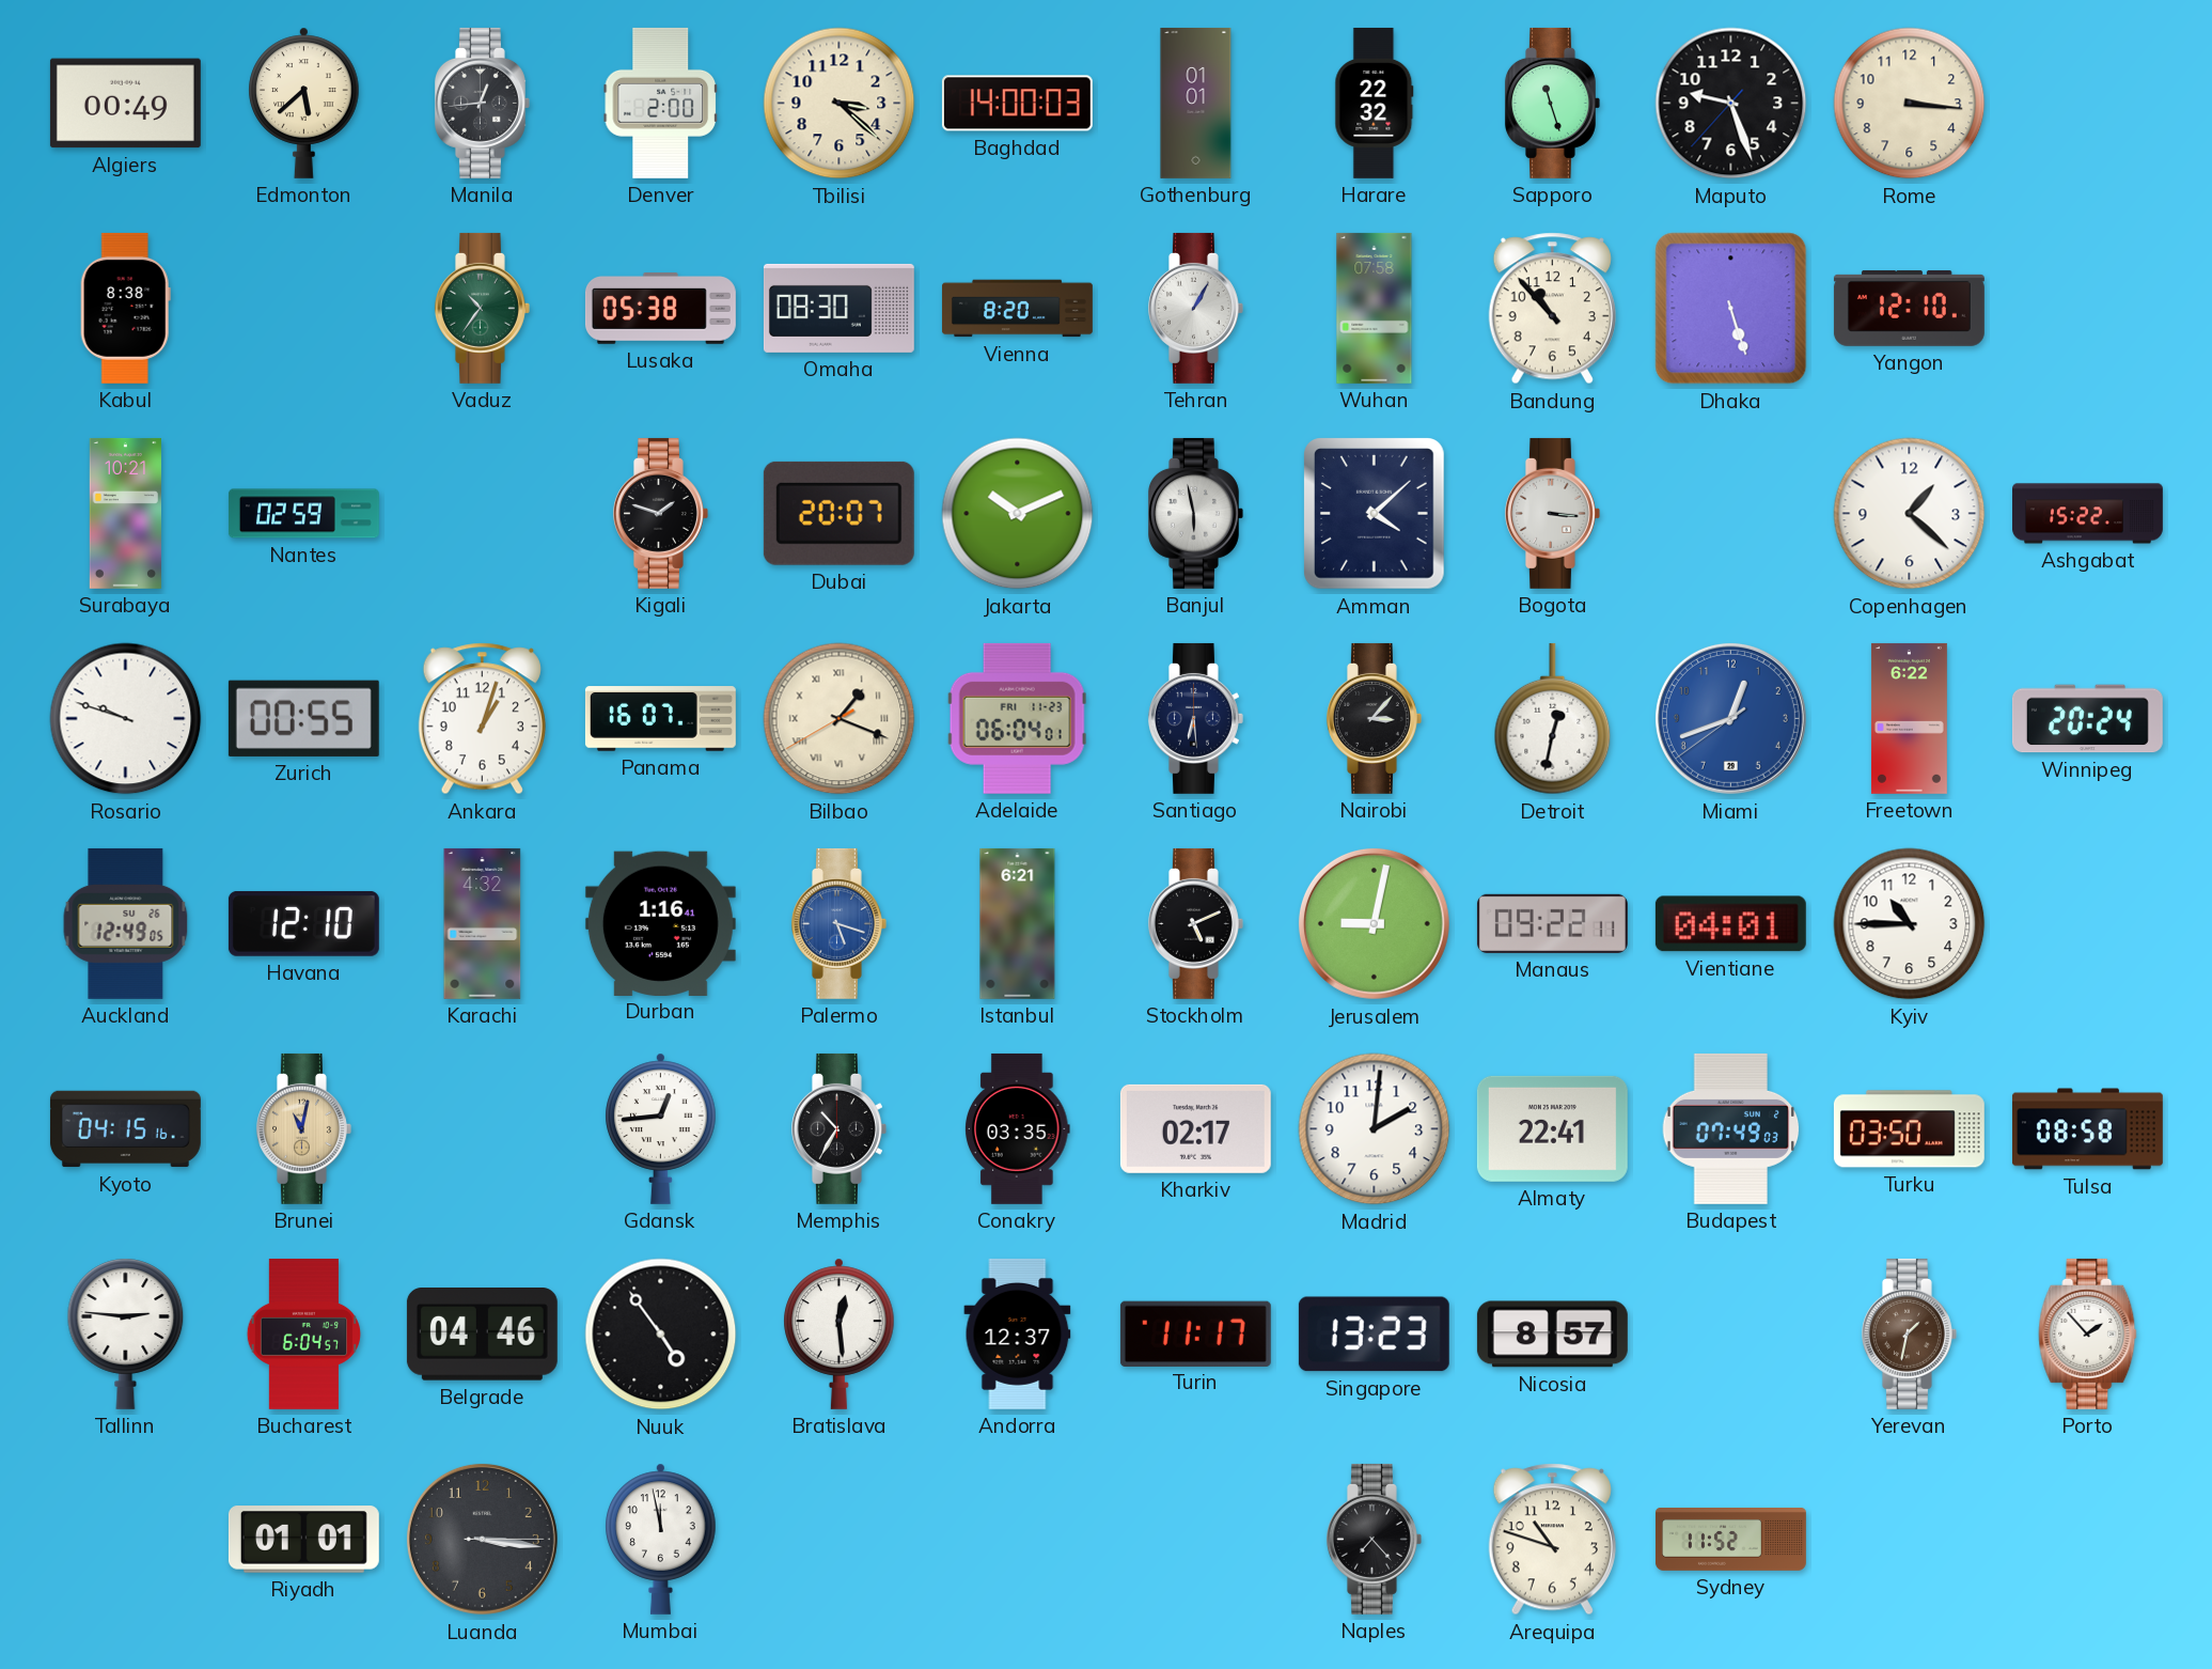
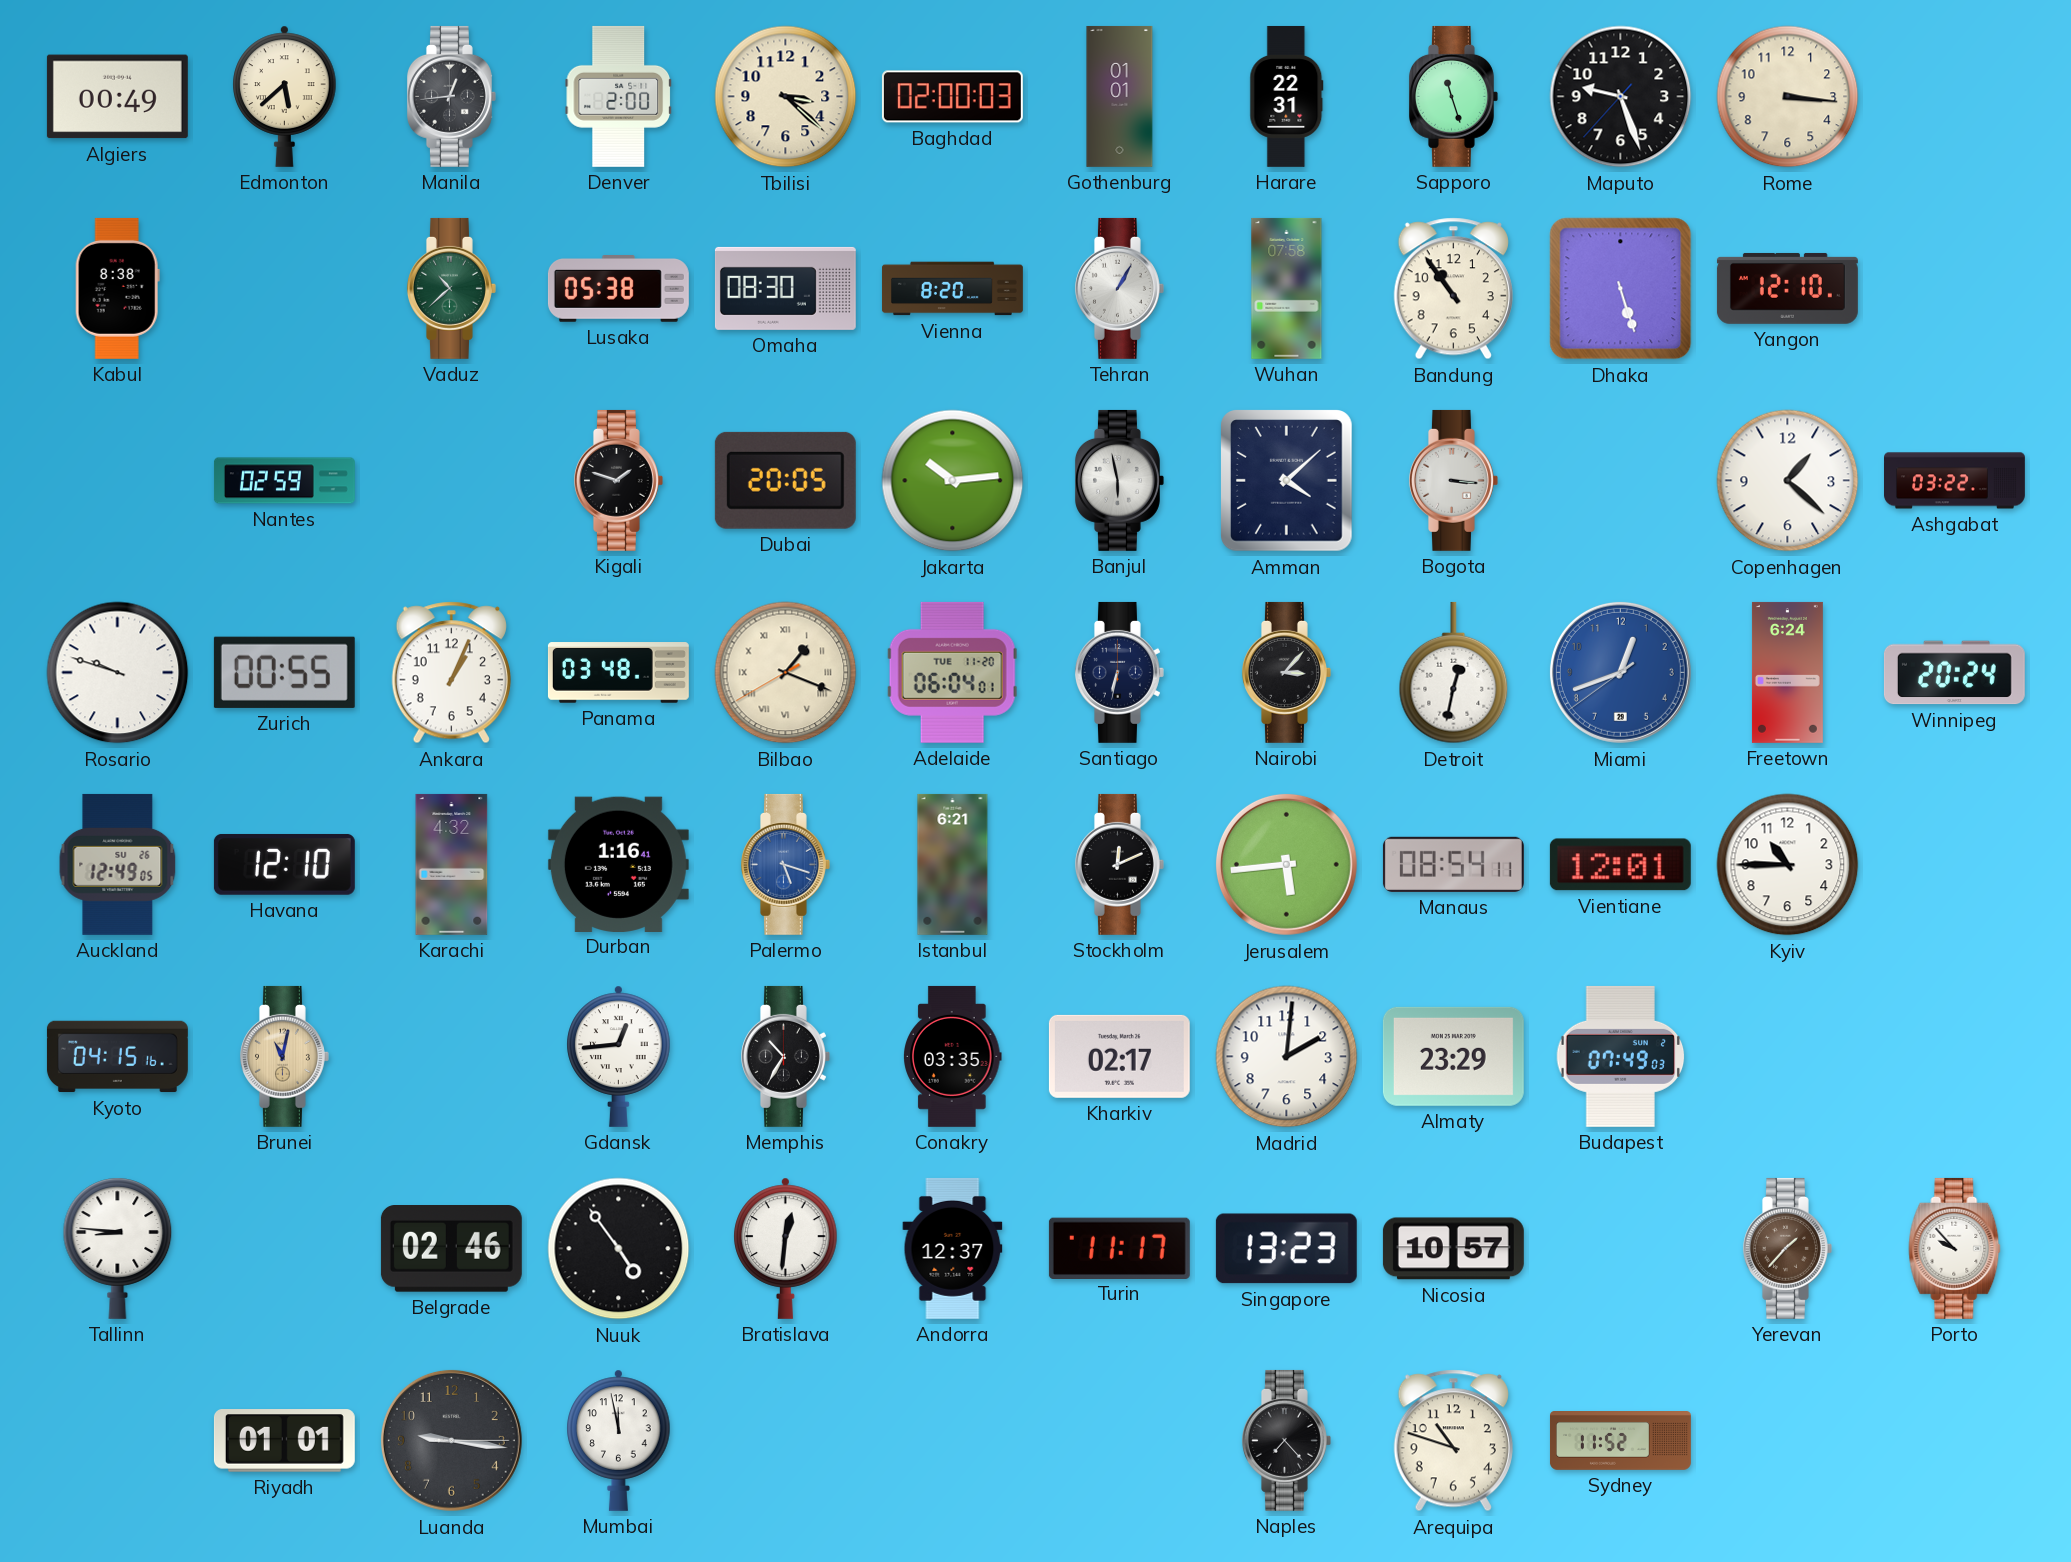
Baghdad: 14:00 -> 02:00 (952, 97)
Harare: 22:32 -> 22:31 (1287, 96)
Vaduz: 10:36 -> 10:38 (451, 288)
Bandung: 10:53 -> 10:54 (1453, 289)
Surabaya: 10:21 -> none (125, 513)
Dubai: 20:07 -> 20:05 (785, 480)
Jakarta: 10:11 -> 10:14 (953, 481)
Ashgabat: 15:22 -> 03:22 (1955, 481)
Ankara: 1:03 -> 1:04 (451, 673)
Panama: 16:07 -> 03:48 (618, 673)
Adelaide date: FRI 11-23 -> TUE 11-20 (952, 672)
Santiago: 6:29 -> 6:32 (1119, 672)
Freetown: 6:22 -> 6:24 (1787, 672)
Stockholm: 5:11 -> 12:11 (1119, 864)
Jerusalem: 9:02 -> 5:44 (1286, 864)
Manaus: 09:22 -> 08:54 (1453, 864)
Vientiane: 04:01 -> 12:01 (1620, 865)
Almaty: 22:41 -> 23:29 (1453, 1056)
Turku: 03:50 -> none (1909, 1129)
Tulsa: 08:58 -> none (2087, 1129)
Tallinn: 2:46 -> 8:46 (118, 1248)
Bucharest: 6:04 -> none (303, 1333)
Belgrade: 04:46 -> 02:46 (451, 1249)
Bratislava: 12:29 -> 12:31 (786, 1248)
Nicosia: 8:57 -> 10:57 (1453, 1249)
Yerevan: 1:32 -> 1:37 (1787, 1248)
Porto: 1:53 -> 9:53 (1955, 1248)
Luanda: 3:16 -> 9:16 (451, 1440)
